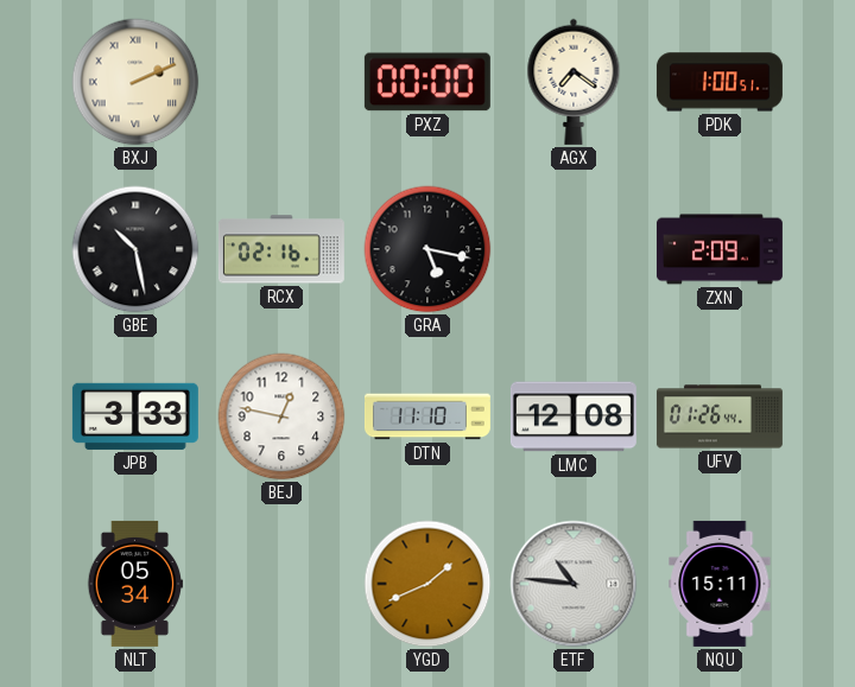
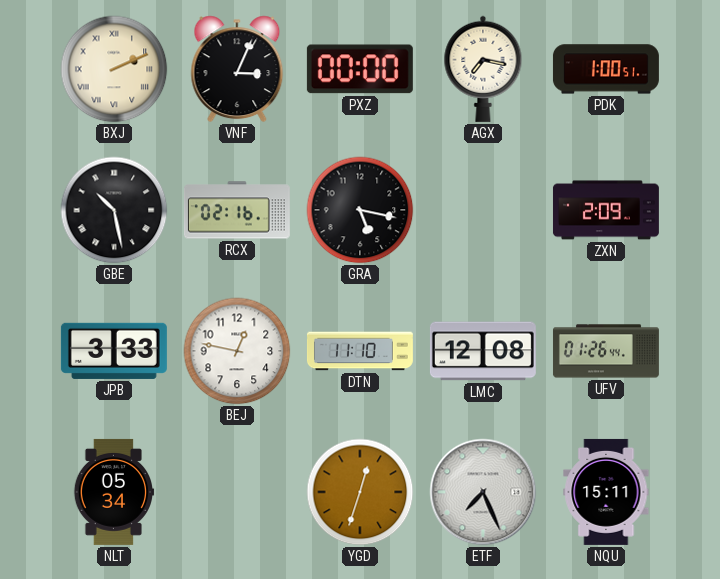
VNF: none -> 3:04 (237, 69)
AGX: 7:21 -> 7:17 (483, 69)
YGD: 1:41 -> 12:33 (360, 492)
ETF: 10:46 -> 7:26 (483, 492)
